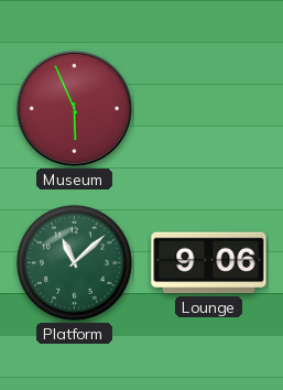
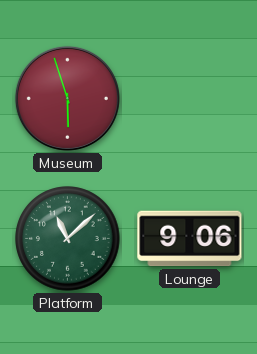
Museum: 5:56 -> 5:57 (67, 98)
